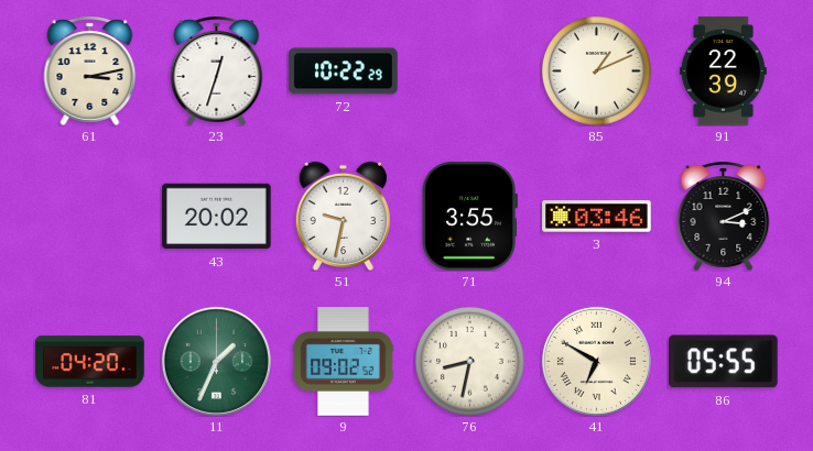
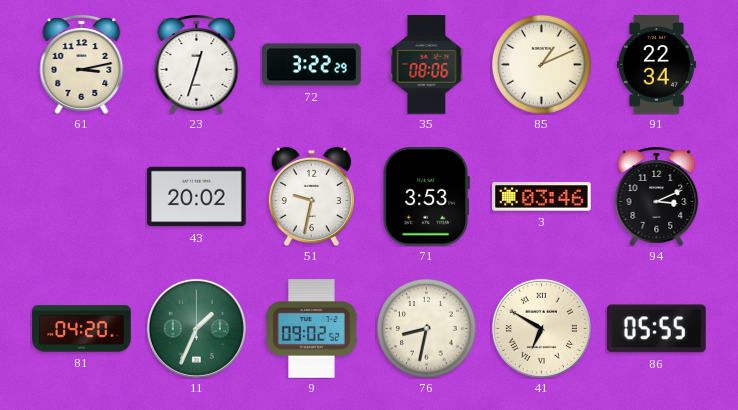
72: 10:22 -> 3:22 (312, 65)
35: none -> 08:06 (427, 65)
91: 22:39 -> 22:34 (656, 65)
71: 3:55 -> 3:53 (426, 197)
